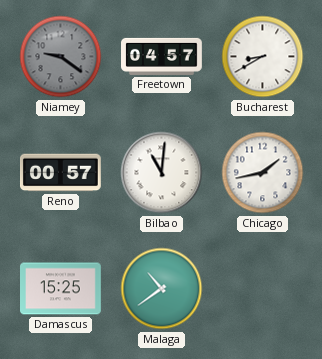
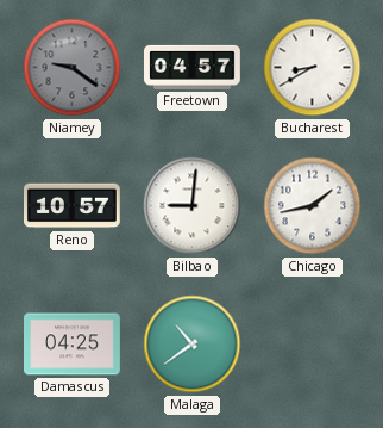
Reno: 00:57 -> 10:57 (73, 206)
Bilbao: 11:01 -> 9:01 (193, 206)
Damascus: 15:25 -> 04:25 (73, 345)
